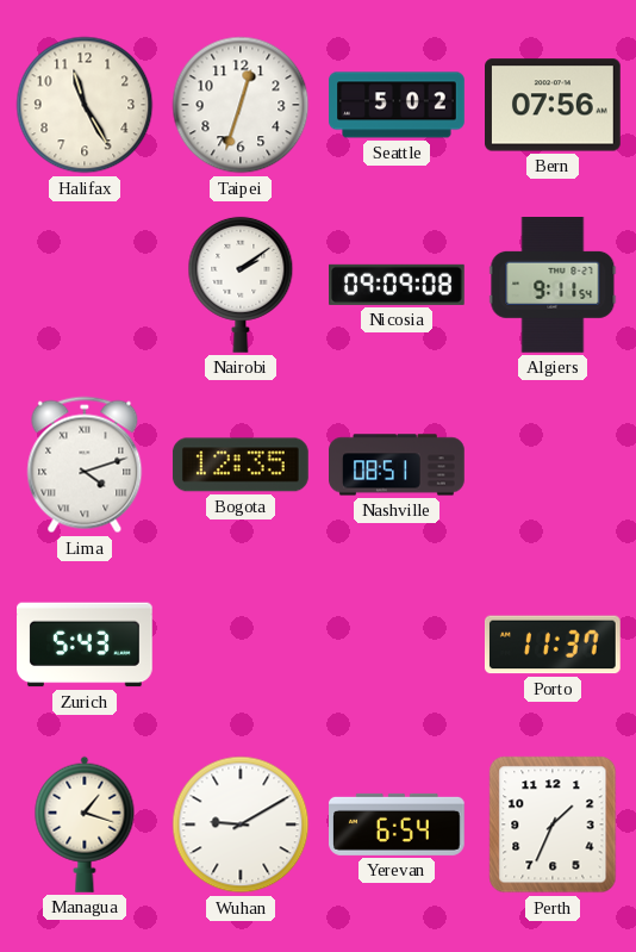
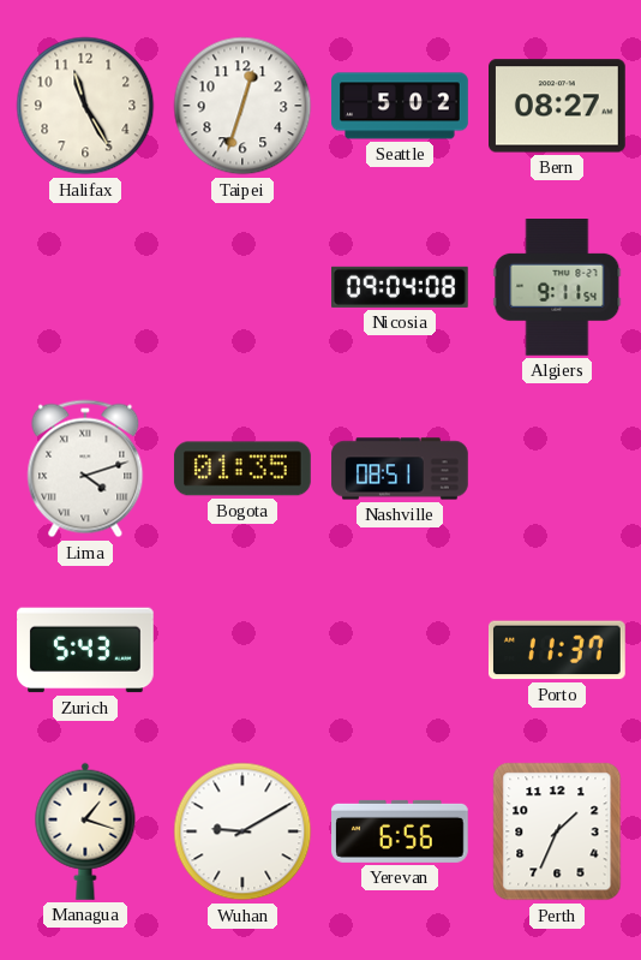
Bern: 07:56 -> 08:27 (558, 106)
Nairobi: 2:09 -> none (241, 285)
Nicosia: 09:09 -> 09:04 (401, 287)
Bogota: 12:35 -> 01:35 (242, 469)
Yerevan: 6:54 -> 6:56 (401, 831)
